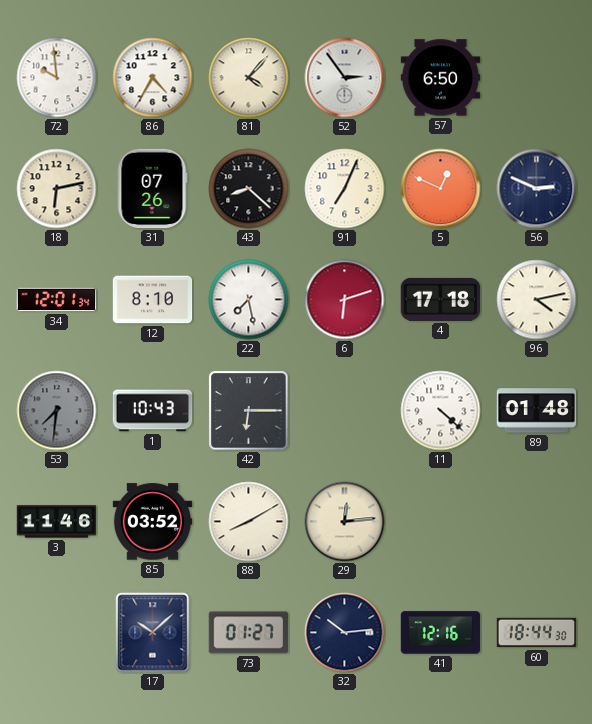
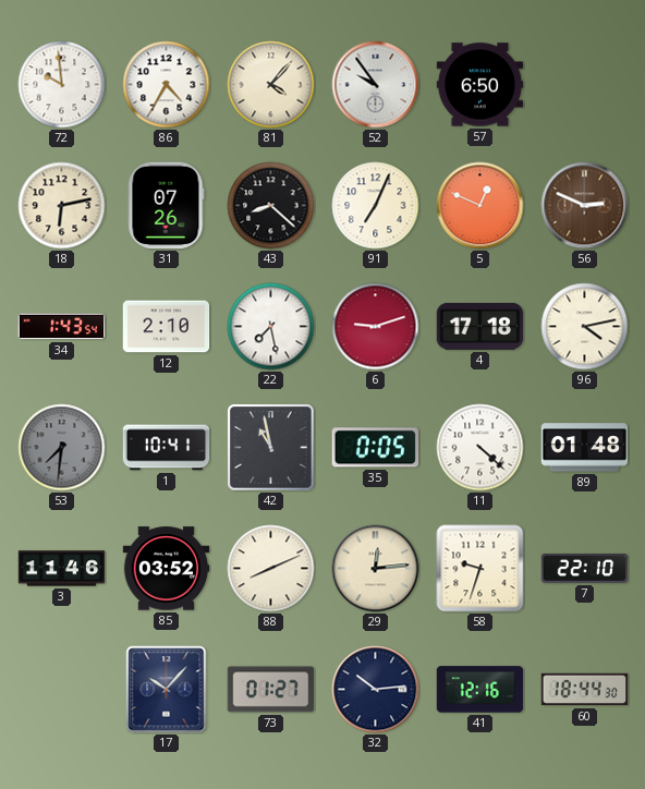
52: 2:54 -> 9:54 (376, 85)
56 dial: navy -> brown (585, 206)
34: 12:01 -> 1:43 (62, 327)
12: 8:10 -> 2:10 (167, 327)
6: 6:12 -> 9:12 (376, 327)
1: 10:43 -> 10:41 (167, 448)
42: 6:15 -> 10:58 (271, 448)
35: none -> 0:05 (375, 448)
88: 8:10 -> 8:11 (271, 569)
58: none -> 9:33 (480, 569)
7: none -> 22:10 (585, 569)
17: 10:08 -> 10:07 (167, 690)
